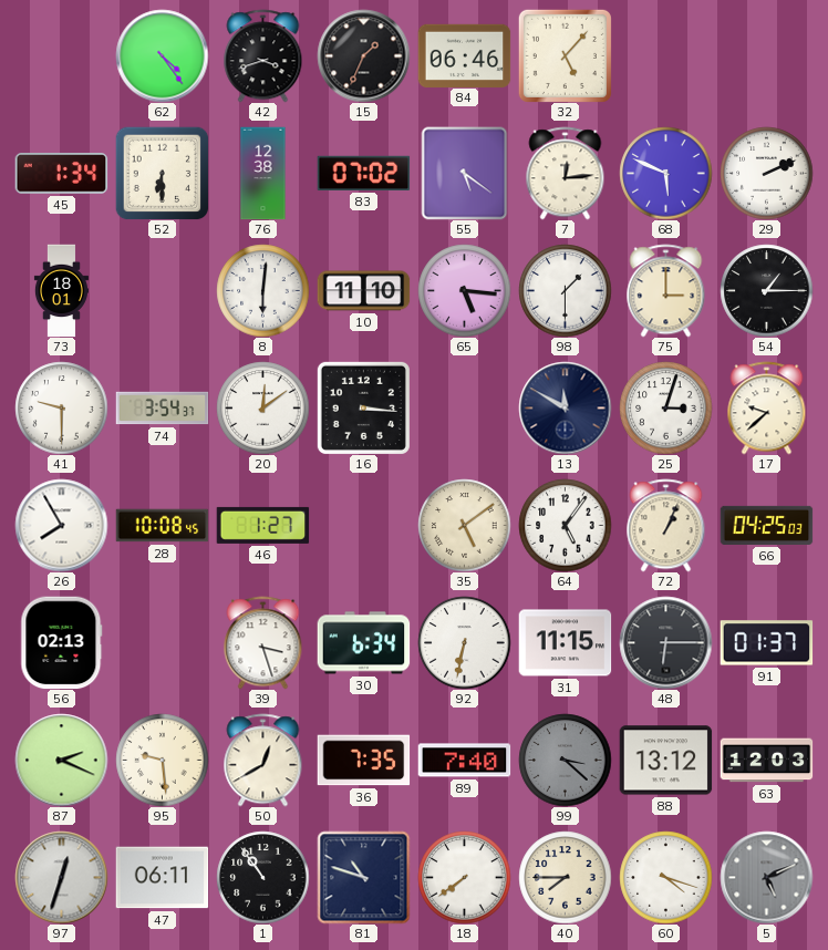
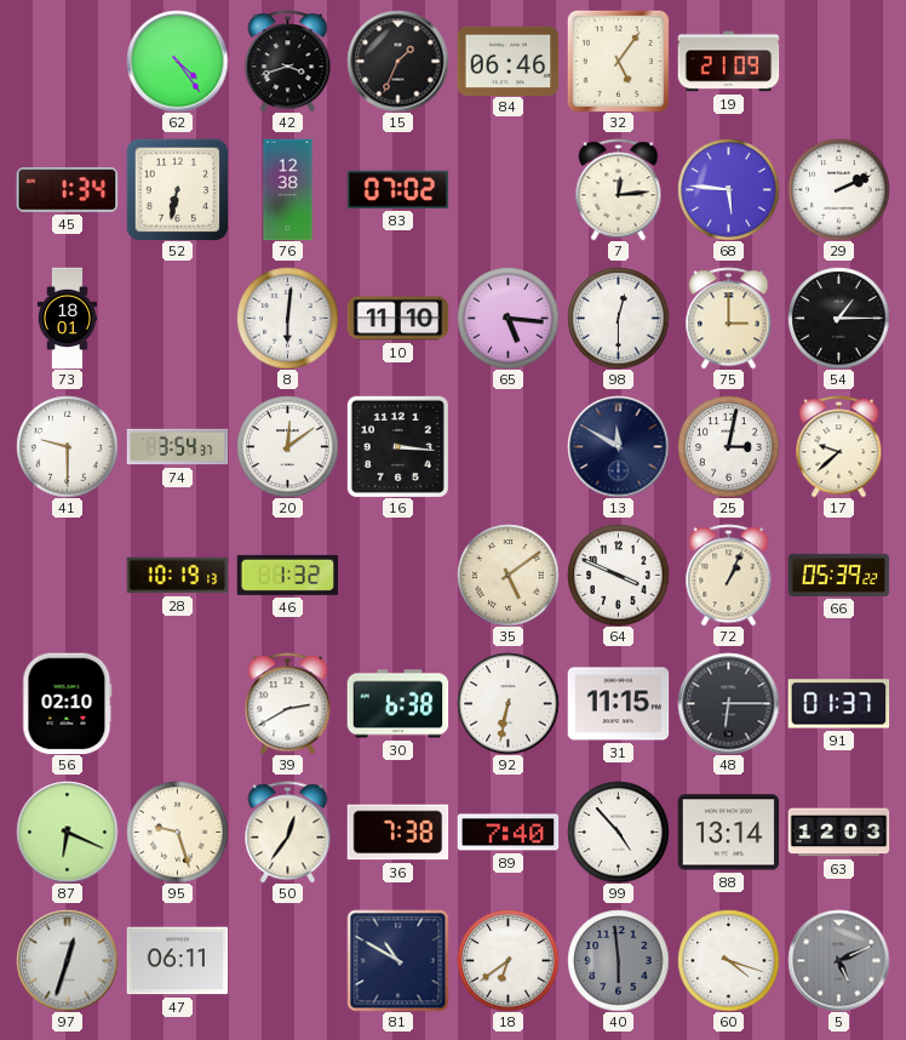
32: 5:07 -> 5:06 (618, 61)
19: none -> 21:09 (728, 62)
52: 6:30 -> 6:32 (177, 189)
55: 5:21 -> none (465, 173)
68: 5:49 -> 5:46 (728, 189)
98: 1:30 -> 12:30 (618, 318)
25: 3:03 -> 3:02 (728, 446)
26: 7:55 -> none (61, 525)
28: 10:08 -> 10:19 (177, 576)
46: 1:27 -> 1:32 (287, 575)
64: 5:06 -> 3:49 (618, 575)
66: 04:25 -> 05:39 (838, 575)
56: 02:13 -> 02:10 (68, 703)
39: 3:27 -> 2:40 (288, 703)
30: 6:34 -> 6:38 (397, 704)
87: 2:19 -> 6:19 (67, 832)
95: 9:29 -> 9:27 (177, 832)
50: 12:40 -> 12:36 (288, 832)
36: 7:35 -> 7:38 (397, 833)
99: 3:22 -> 4:53 (618, 832)
99 dial: grey -> white (618, 832)
88: 13:12 -> 13:14 (728, 833)
1: 10:54 -> none (262, 877)
81: 10:48 -> 10:50 (397, 960)
18: 7:39 -> 6:39 (508, 960)
40: 7:45 -> 5:59 (618, 960)
40 dial: cream -> grey (618, 960)
